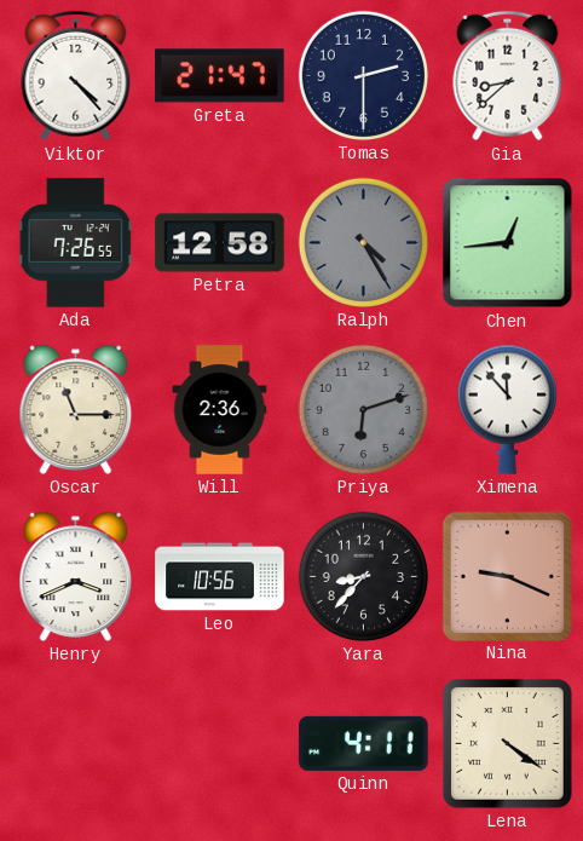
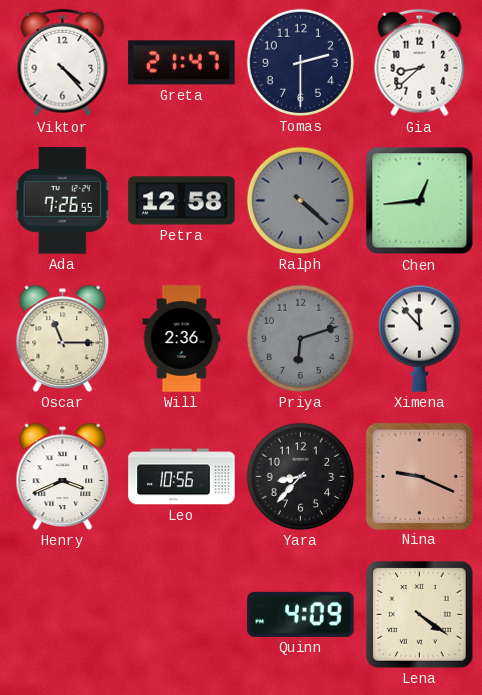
Ralph: 4:25 -> 4:22 (300, 200)
Quinn: 4:11 -> 4:09 (301, 614)
